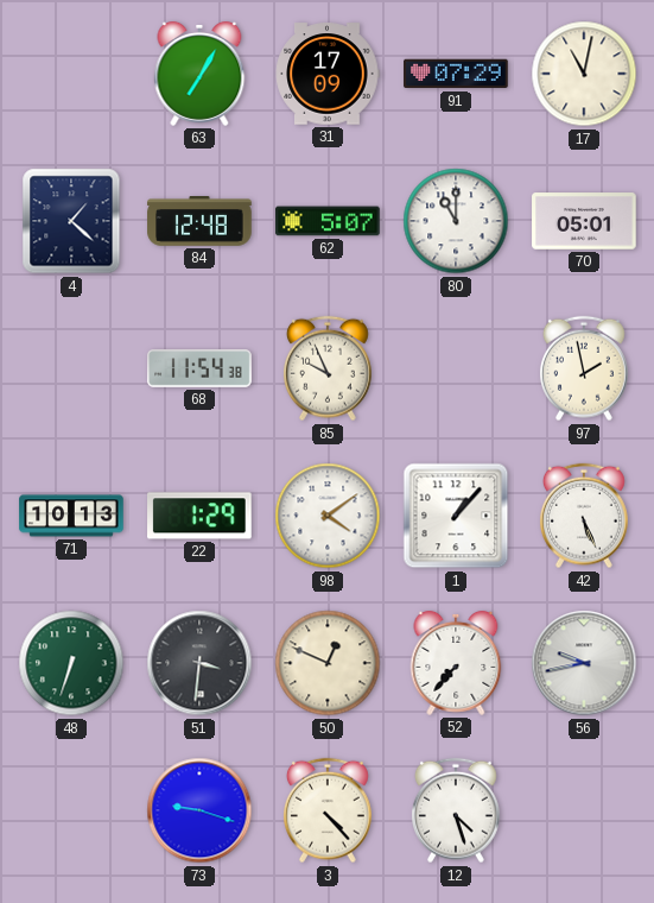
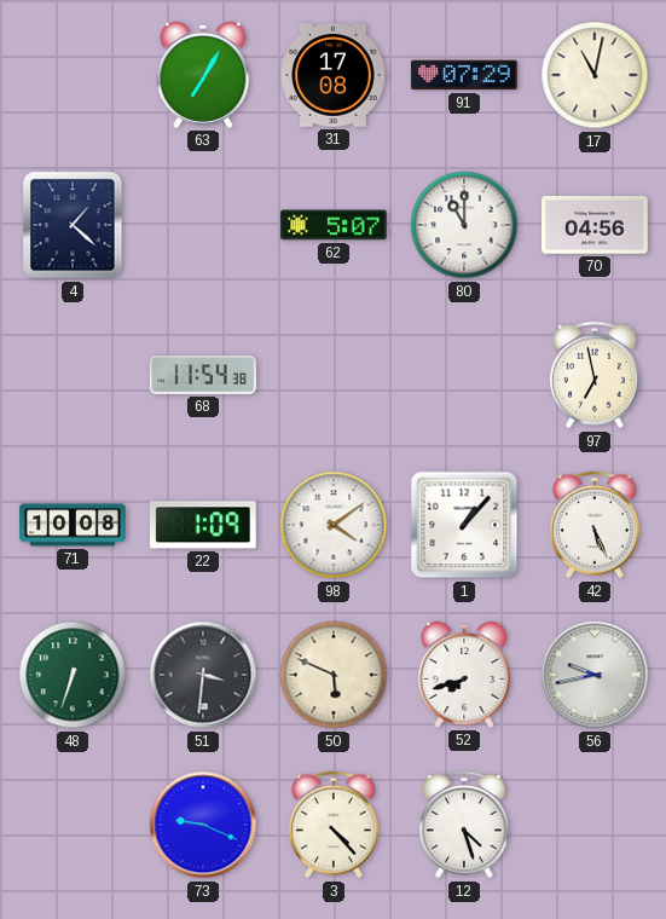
31: 17:09 -> 17:08 (334, 75)
84: 12:48 -> none (199, 221)
70: 05:01 -> 04:56 (595, 225)
85: 9:56 -> none (328, 368)
97: 1:58 -> 6:58 (595, 375)
71: 10:13 -> 10:08 (73, 525)
22: 1:29 -> 1:09 (204, 525)
50: 12:49 -> 5:49 (334, 675)
52: 7:37 -> 7:42 (464, 675)
73: 9:18 -> 9:19 (203, 825)
